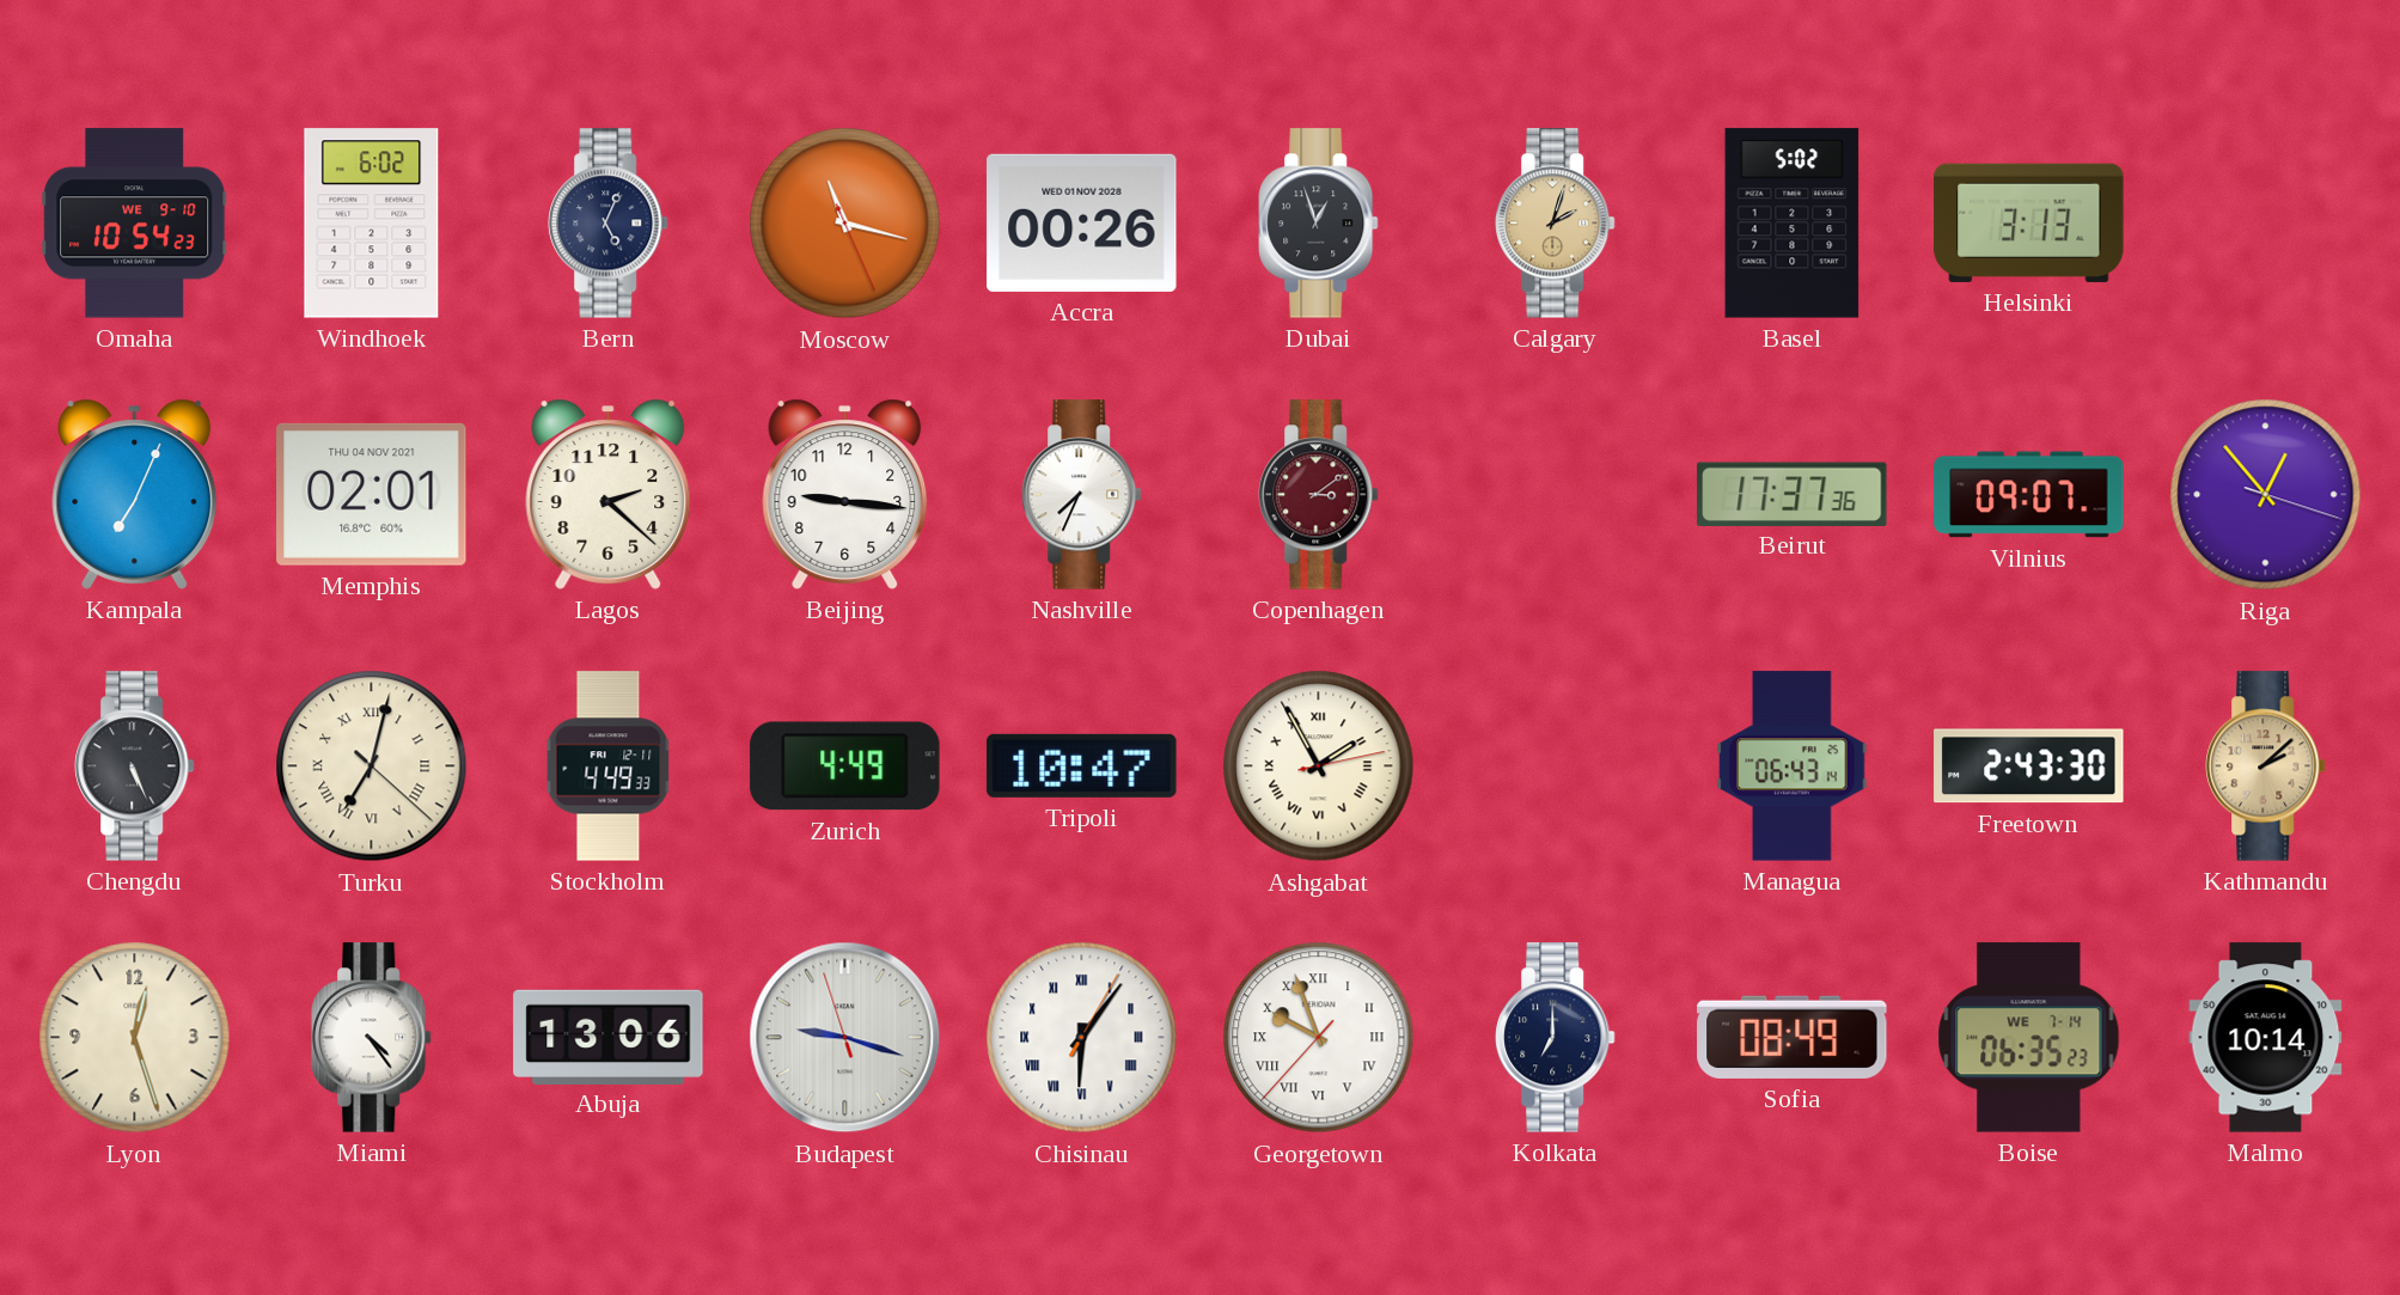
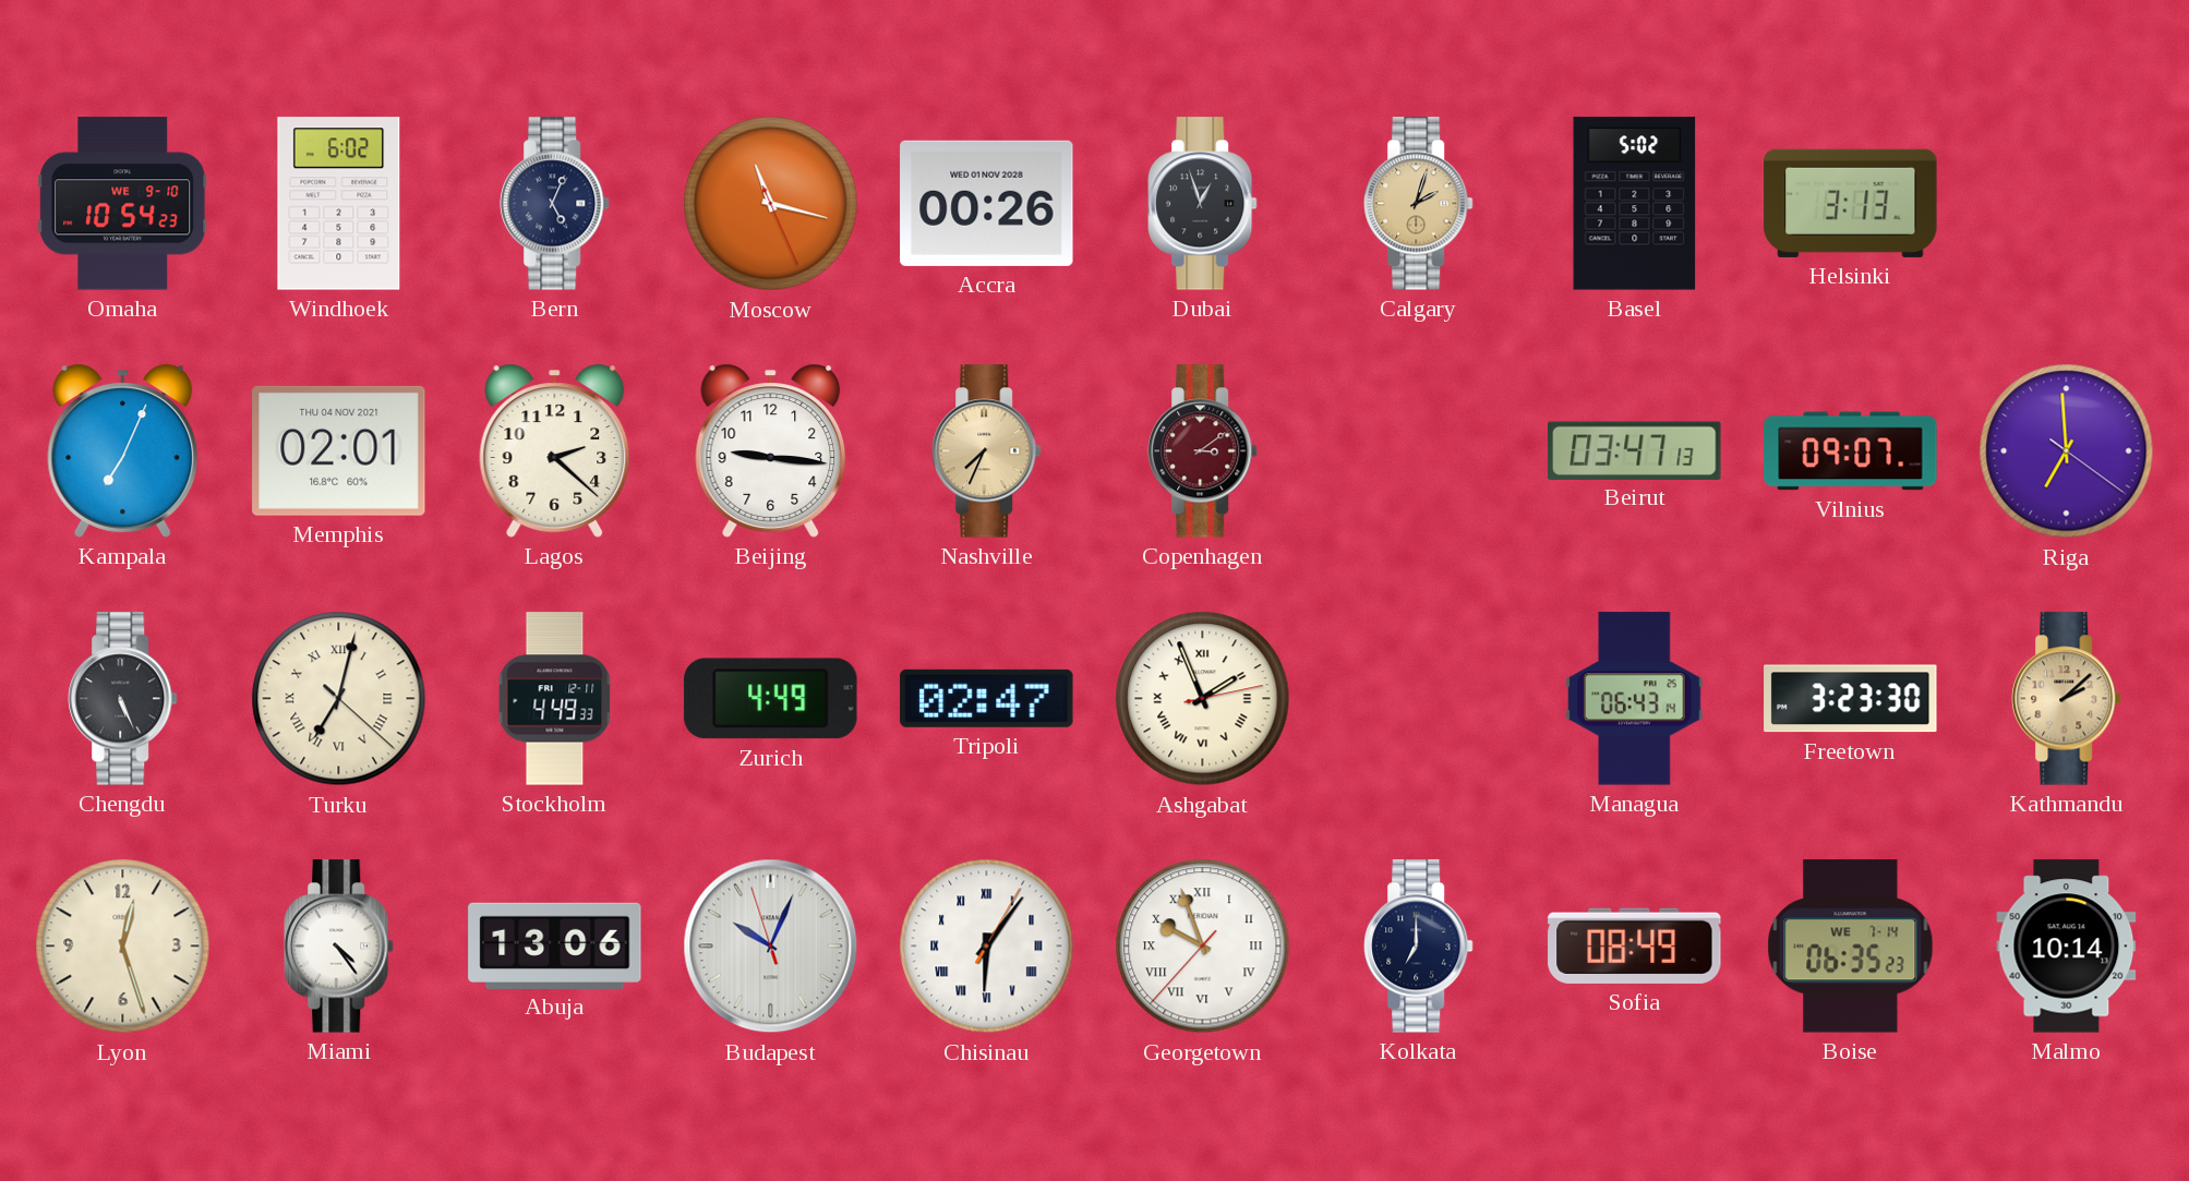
Nashville dial: white -> champagne (987, 451)
Beirut: 17:37 -> 03:47 (1635, 450)
Riga: 12:53 -> 6:59 (2067, 451)
Tripoli: 10:47 -> 02:47 (987, 698)
Ashgabat: 1:55 -> 1:56 (1203, 699)
Freetown: 2:43 -> 3:23 (1851, 699)
Budapest: 9:17 -> 10:03 (771, 947)
